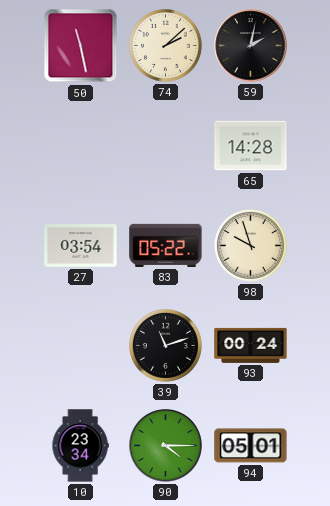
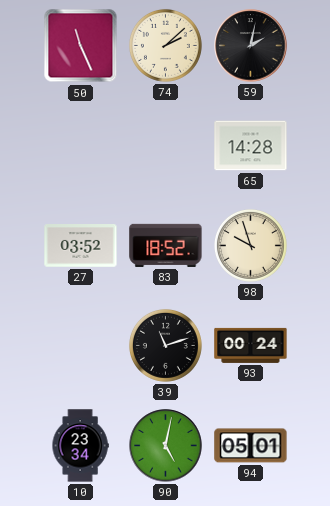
50: 11:28 -> 11:26 (81, 46)
27: 03:54 -> 03:52 (81, 246)
83: 05:22 -> 18:52 (166, 245)
90: 4:15 -> 5:02 (166, 446)
